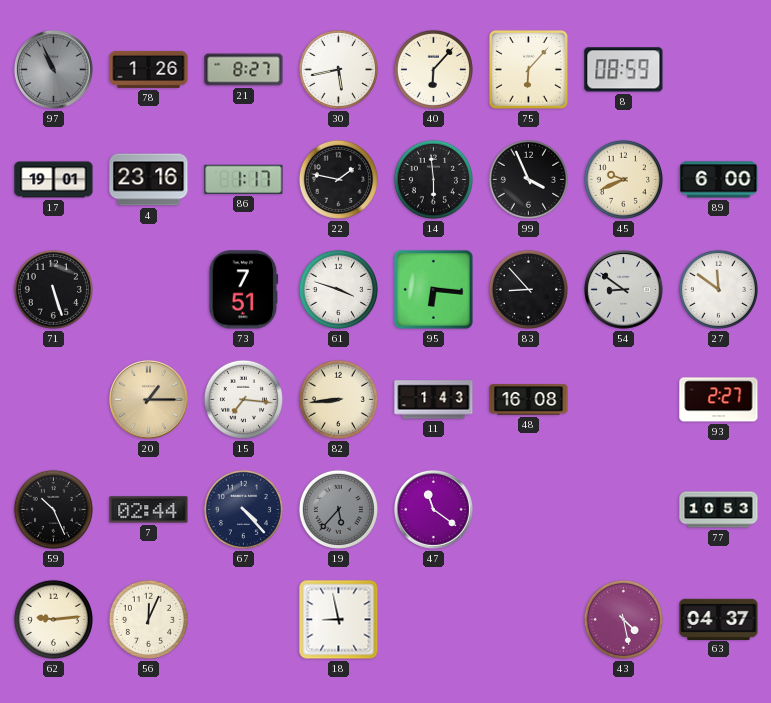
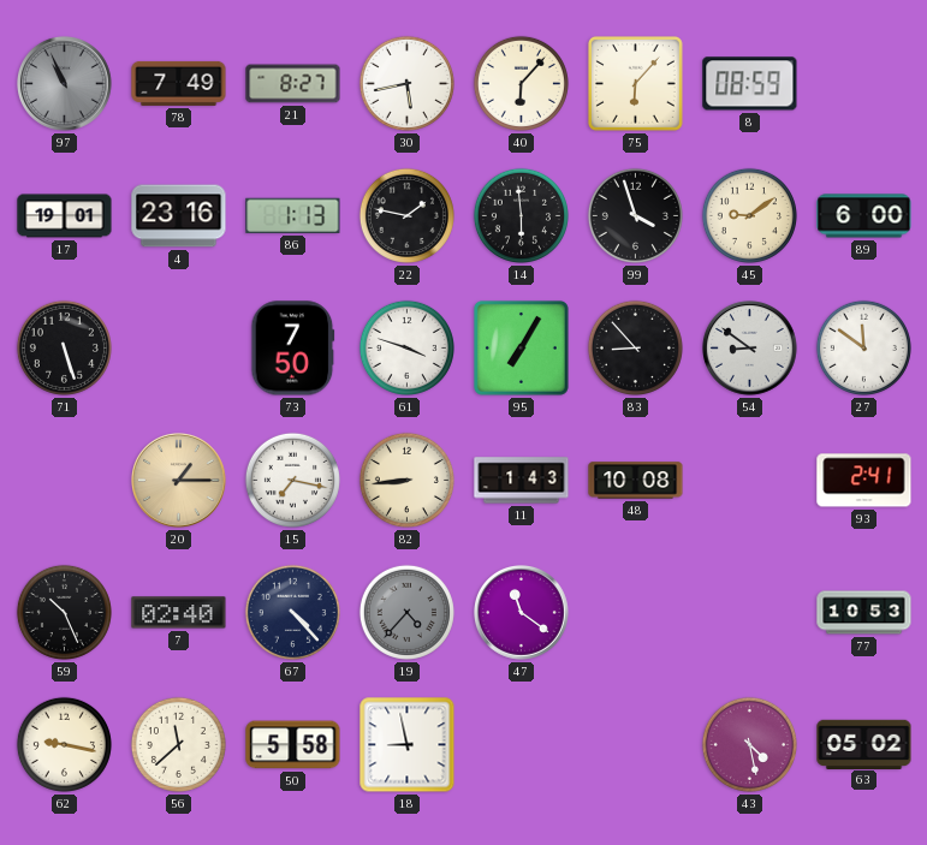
78: 1:26 -> 7:49 (179, 83)
86: 1:17 -> 1:13 (293, 215)
99: 3:56 -> 3:57 (635, 215)
45: 9:41 -> 9:09 (749, 215)
73: 7:51 -> 7:50 (293, 349)
95: 6:16 -> 7:05 (521, 347)
15: 7:16 -> 7:17 (292, 480)
48: 16:08 -> 10:08 (636, 481)
93: 2:27 -> 2:41 (864, 481)
7: 02:44 -> 02:40 (179, 613)
19: 5:37 -> 4:37 (406, 612)
62: 9:14 -> 9:17 (64, 744)
56: 12:04 -> 11:38 (178, 744)
50: none -> 5:58 (293, 745)
63: 04:37 -> 05:02 (864, 744)
